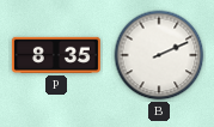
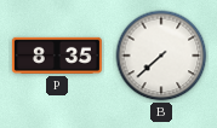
B: 2:11 -> 7:38 (161, 56)
